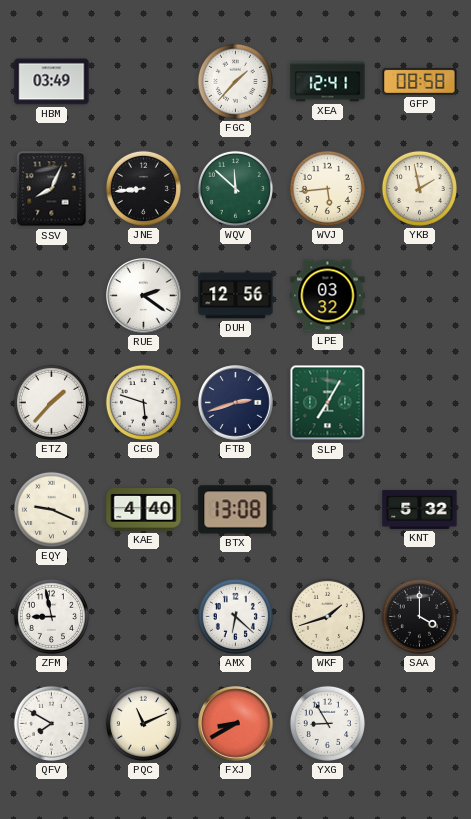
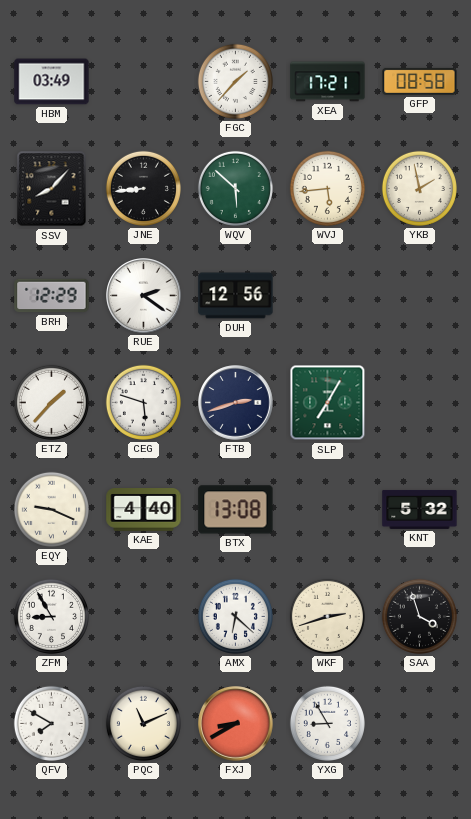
XEA: 12:41 -> 17:21 (328, 82)
SSV: 8:04 -> 8:07 (52, 189)
WQV: 11:52 -> 5:52 (235, 188)
BRH: none -> 12:29 (52, 296)
LPE: 03:32 -> none (328, 296)
ZFM: 8:58 -> 8:55 (51, 616)
WKF: 1:42 -> 2:42 (327, 616)
SAA: 4:00 -> 3:57 (419, 616)
